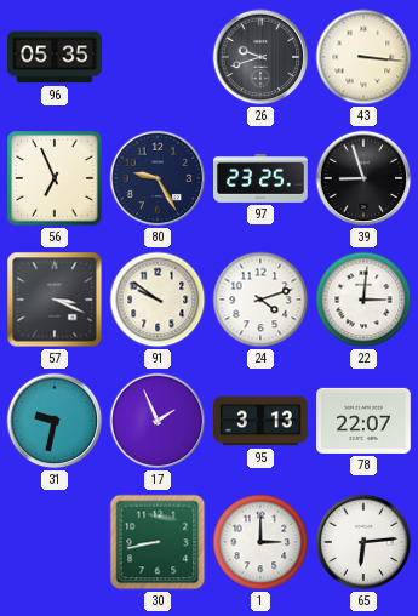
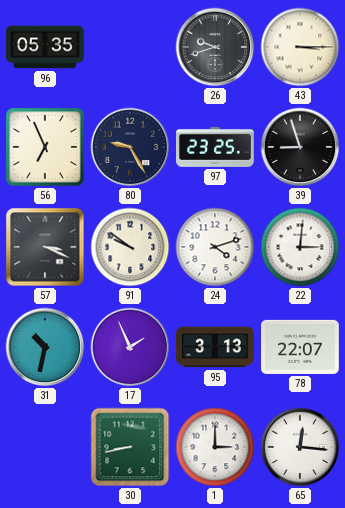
43: 3:16 -> 3:15 (300, 47)
31: 9:32 -> 10:32 (45, 347)
65: 6:14 -> 12:16 (300, 447)
